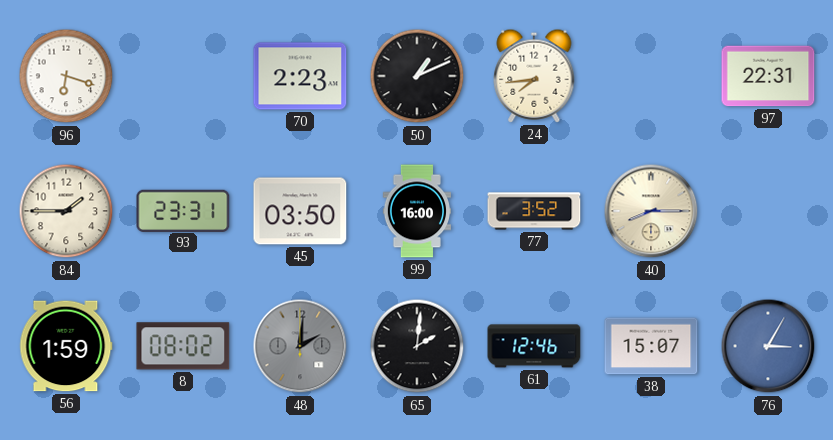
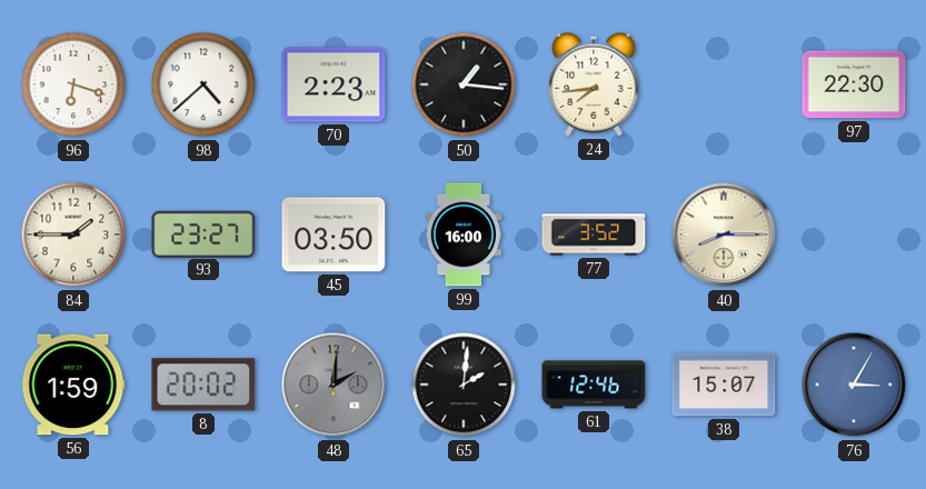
98: none -> 4:38 (203, 84)
50: 1:11 -> 1:16 (464, 84)
97: 22:31 -> 22:30 (854, 84)
93: 23:31 -> 23:27 (203, 233)
8: 08:02 -> 20:02 (203, 385)
